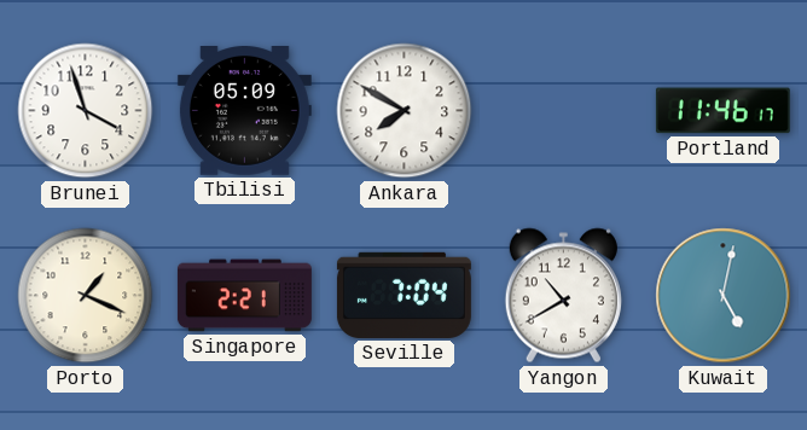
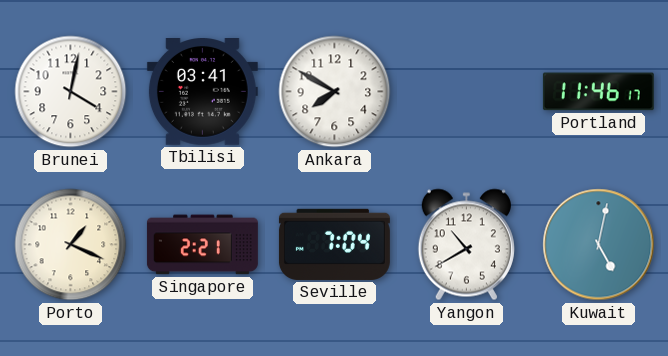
Brunei: 3:57 -> 4:02 (71, 92)
Tbilisi: 05:09 -> 03:41 (202, 92)
